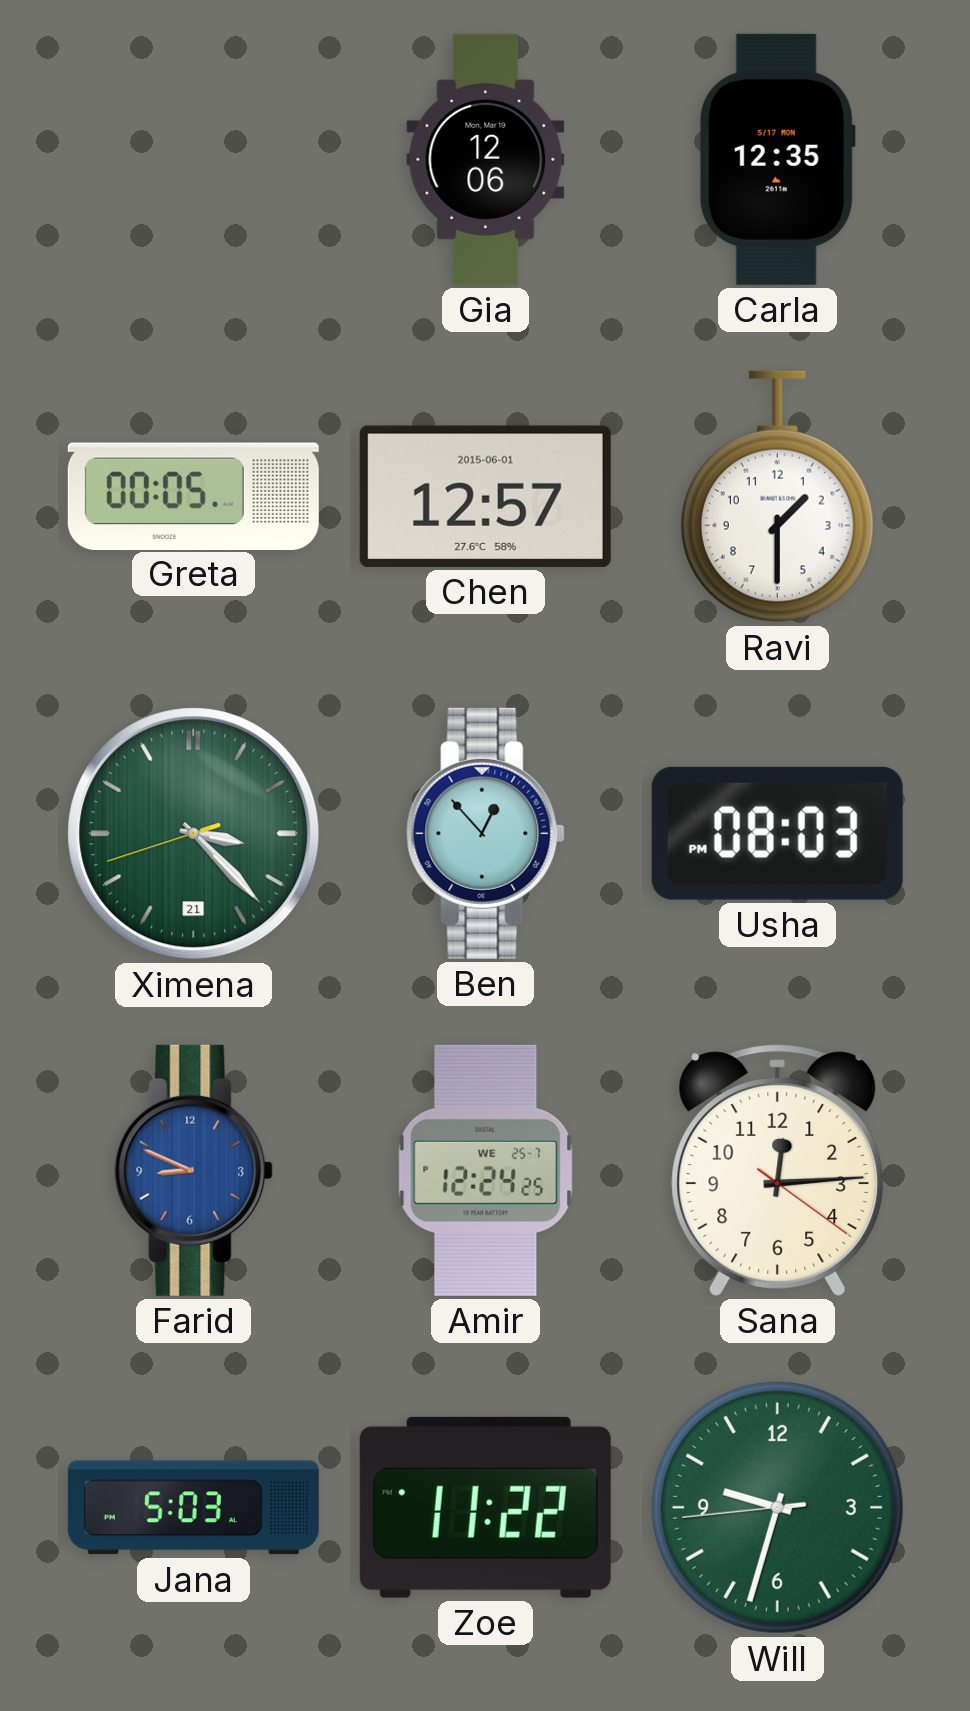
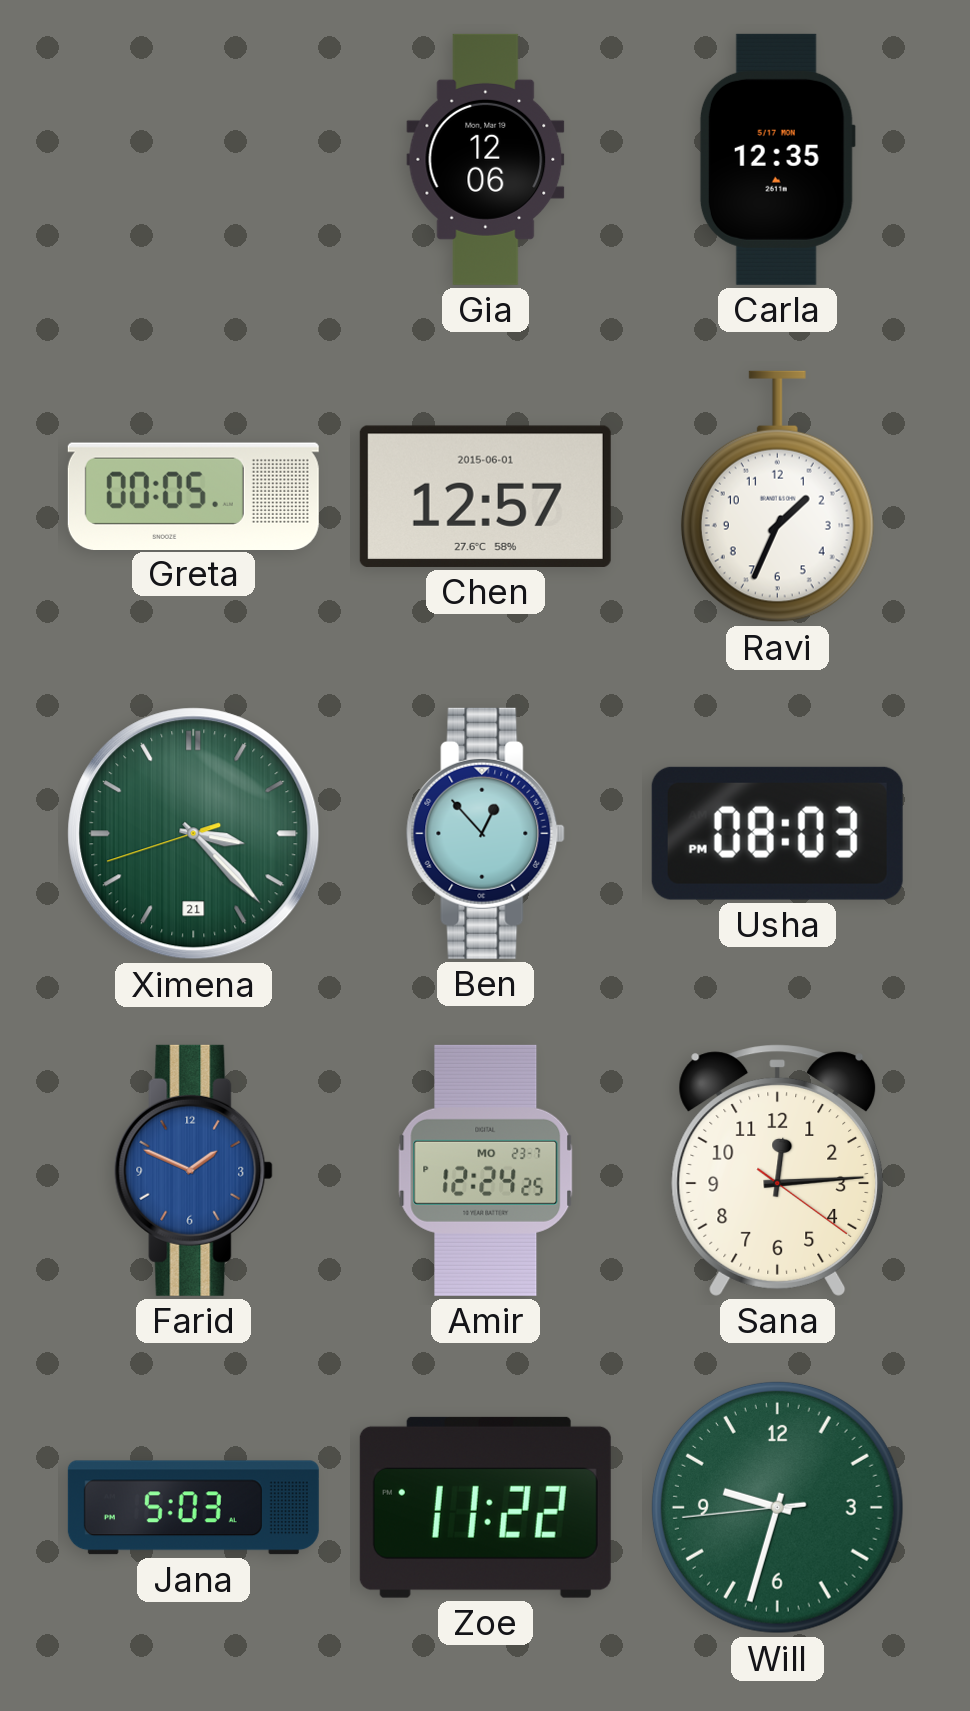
Ravi: 1:30 -> 1:34 (777, 497)
Farid: 8:49 -> 1:49 (194, 1170)
Amir date: WE 25-7 -> MO 23-7 (486, 1170)
